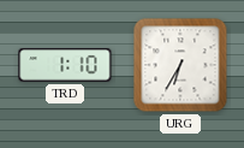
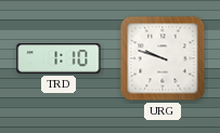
URG: 6:35 -> 9:48 (163, 58)
